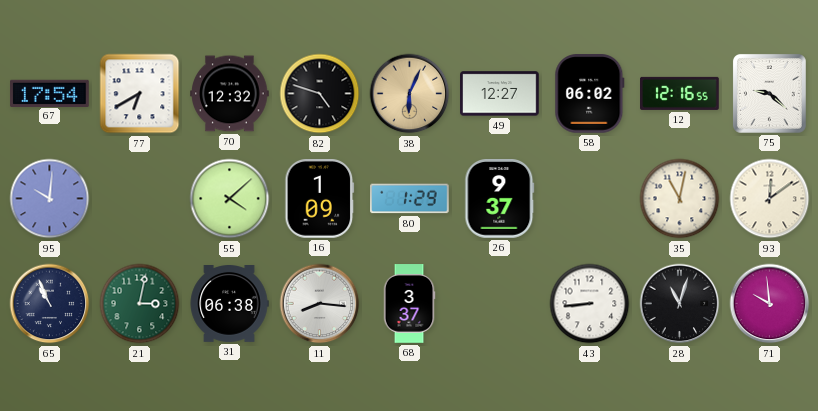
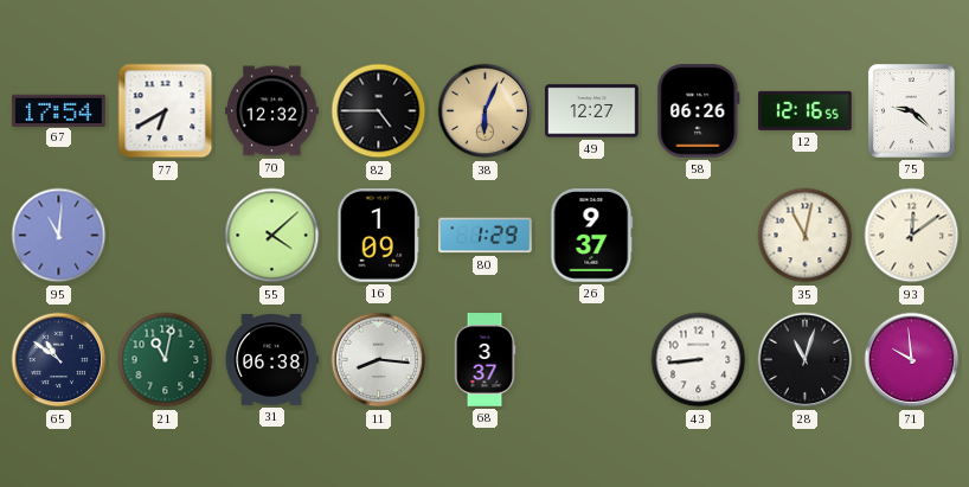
82: 4:48 -> 4:45 (379, 111)
58: 06:02 -> 06:26 (699, 111)
95: 10:01 -> 11:01 (59, 236)
65: 10:56 -> 10:51 (59, 360)
21: 3:02 -> 11:02 (166, 360)
